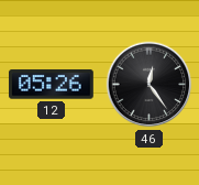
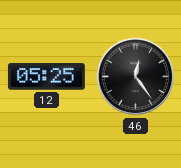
12: 05:26 -> 05:25 (46, 77)
